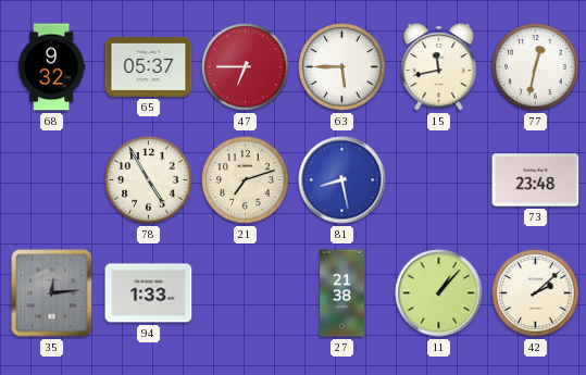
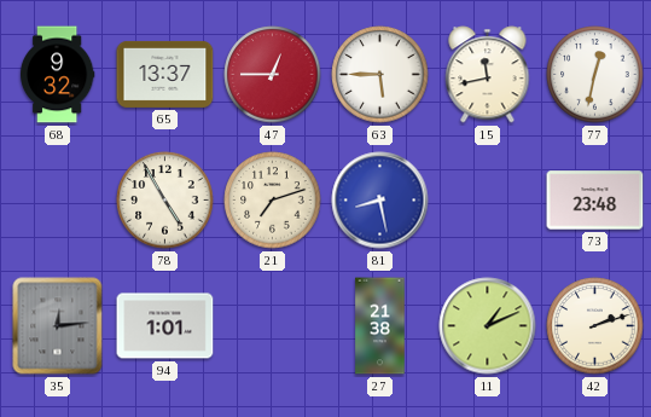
65: 05:37 -> 13:37 (165, 74)
47: 6:45 -> 12:45 (273, 75)
94: 1:33 -> 1:01 (165, 326)
11: 1:07 -> 1:11 (488, 326)
42: 2:08 -> 2:12 (595, 326)
